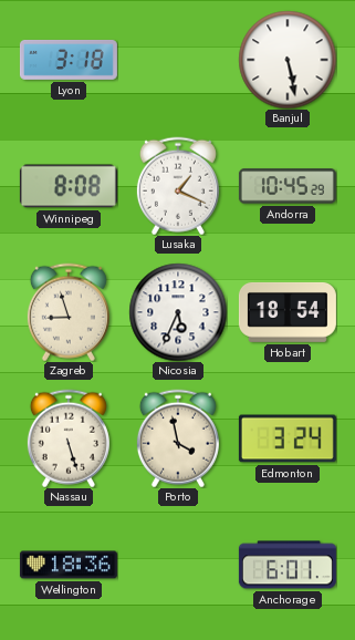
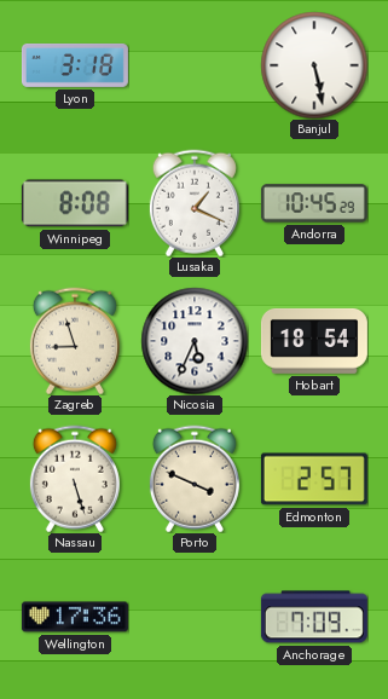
Porto: 3:58 -> 3:49 (195, 479)
Edmonton: 3:24 -> 2:57 (314, 479)
Wellington: 18:36 -> 17:36 (75, 617)
Anchorage: 6:01 -> 7:09 (314, 617)
